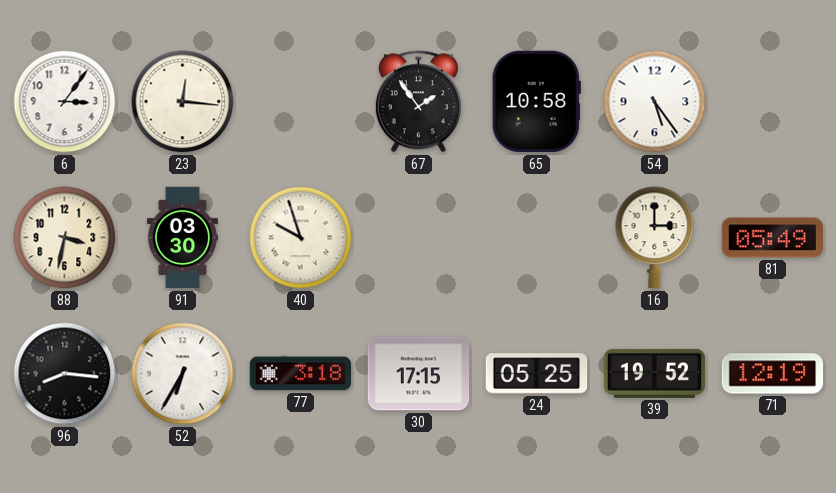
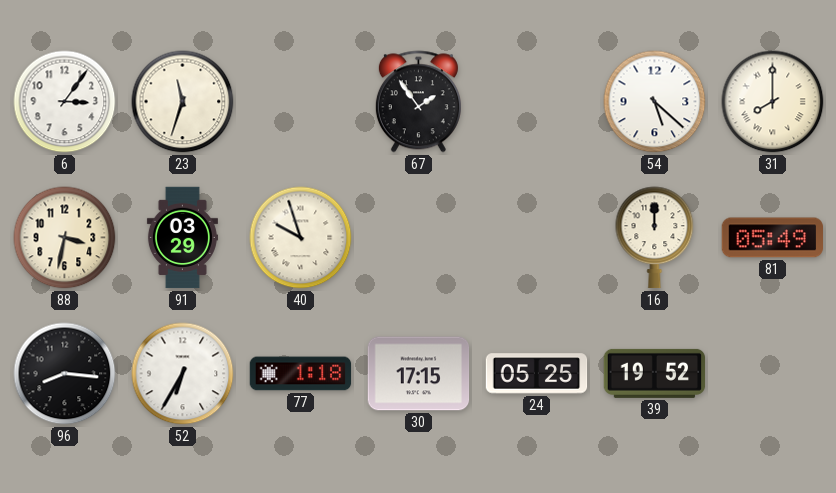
23: 12:16 -> 11:33 (183, 102)
65: 10:58 -> none (536, 102)
54: 5:24 -> 5:22 (655, 102)
31: none -> 8:00 (773, 102)
91: 03:30 -> 03:29 (182, 238)
16: 3:00 -> 12:00 (655, 238)
77: 3:18 -> 1:18 (301, 374)
71: 12:19 -> none (773, 374)
